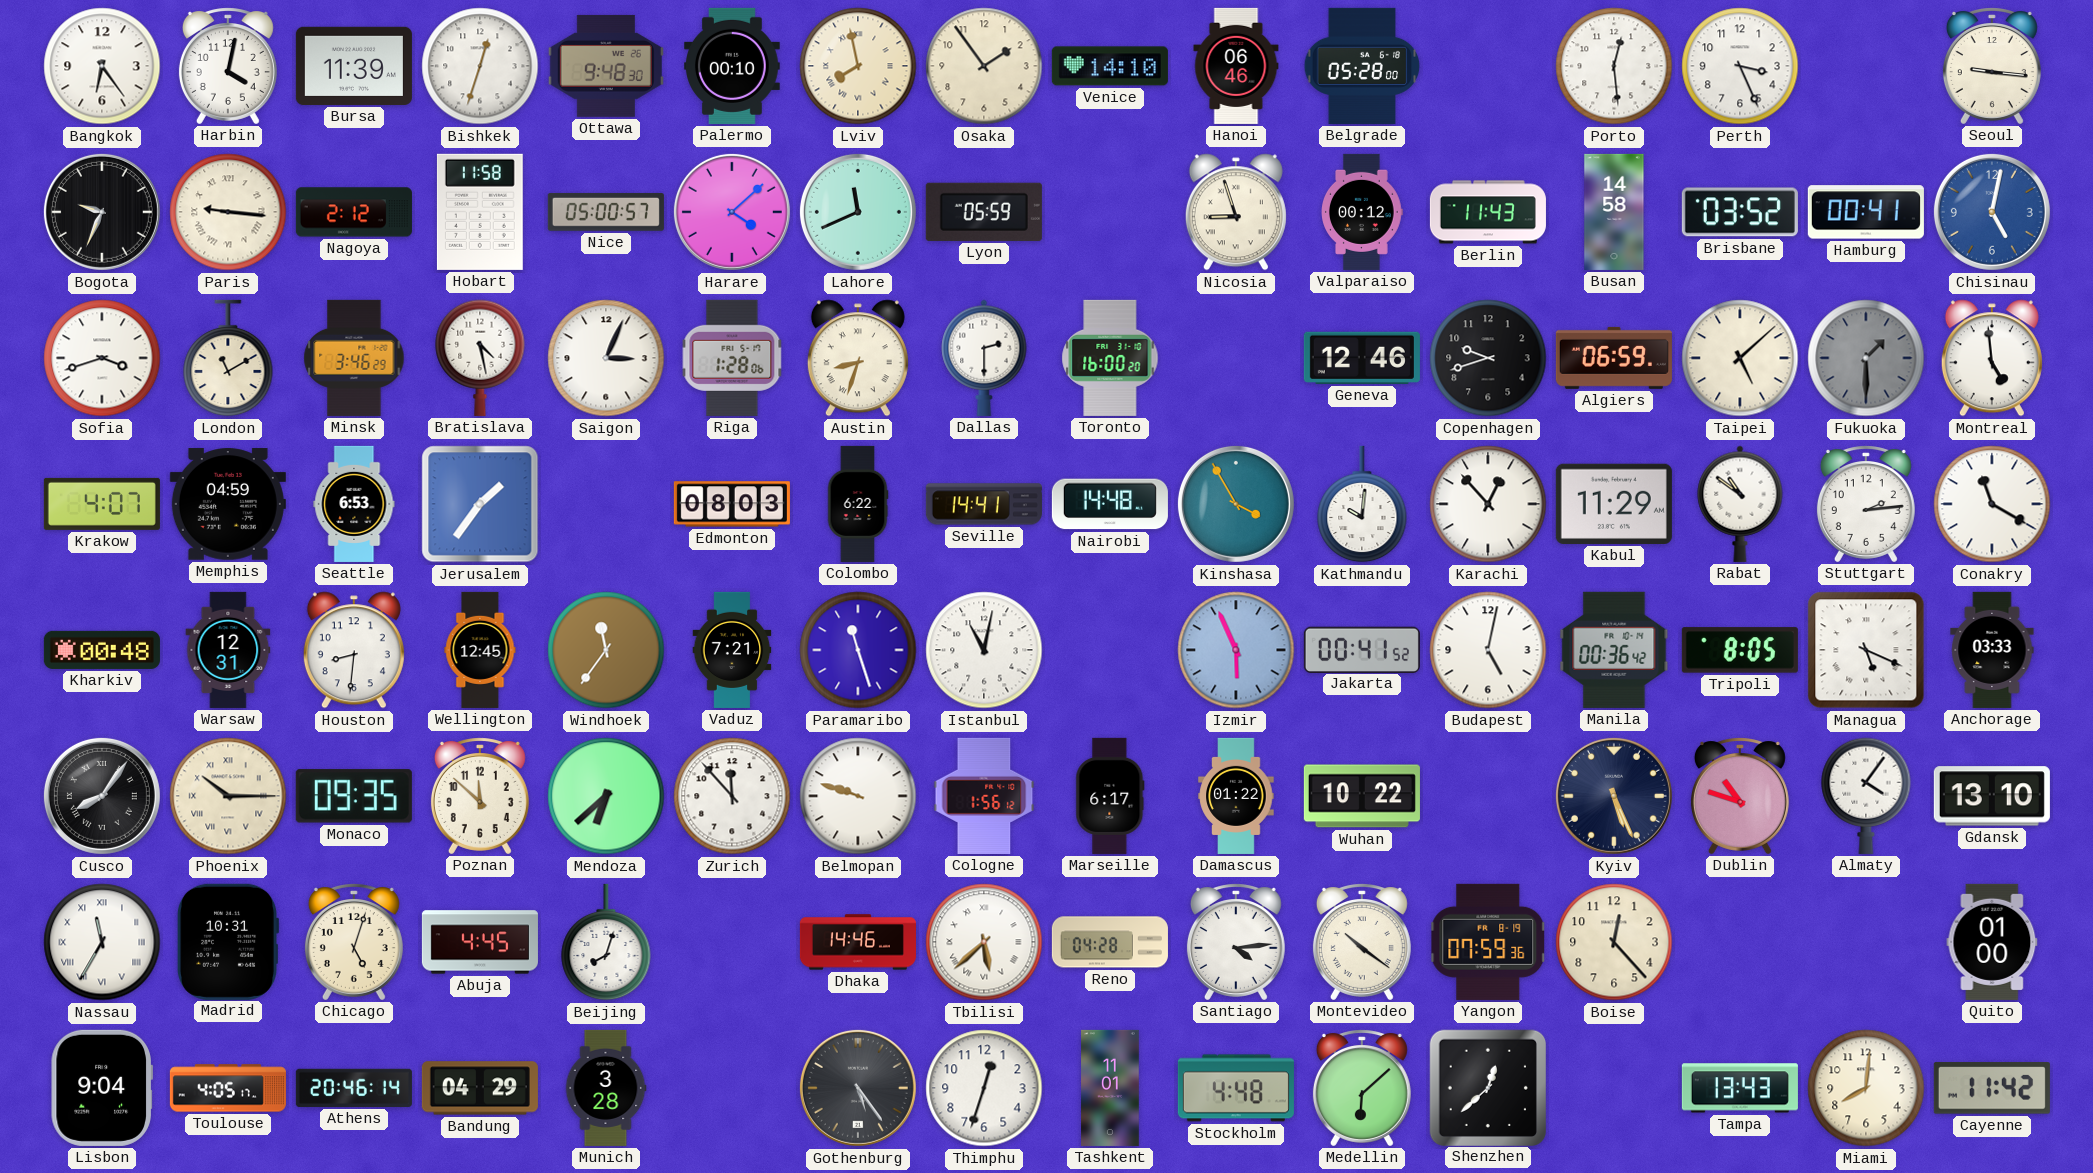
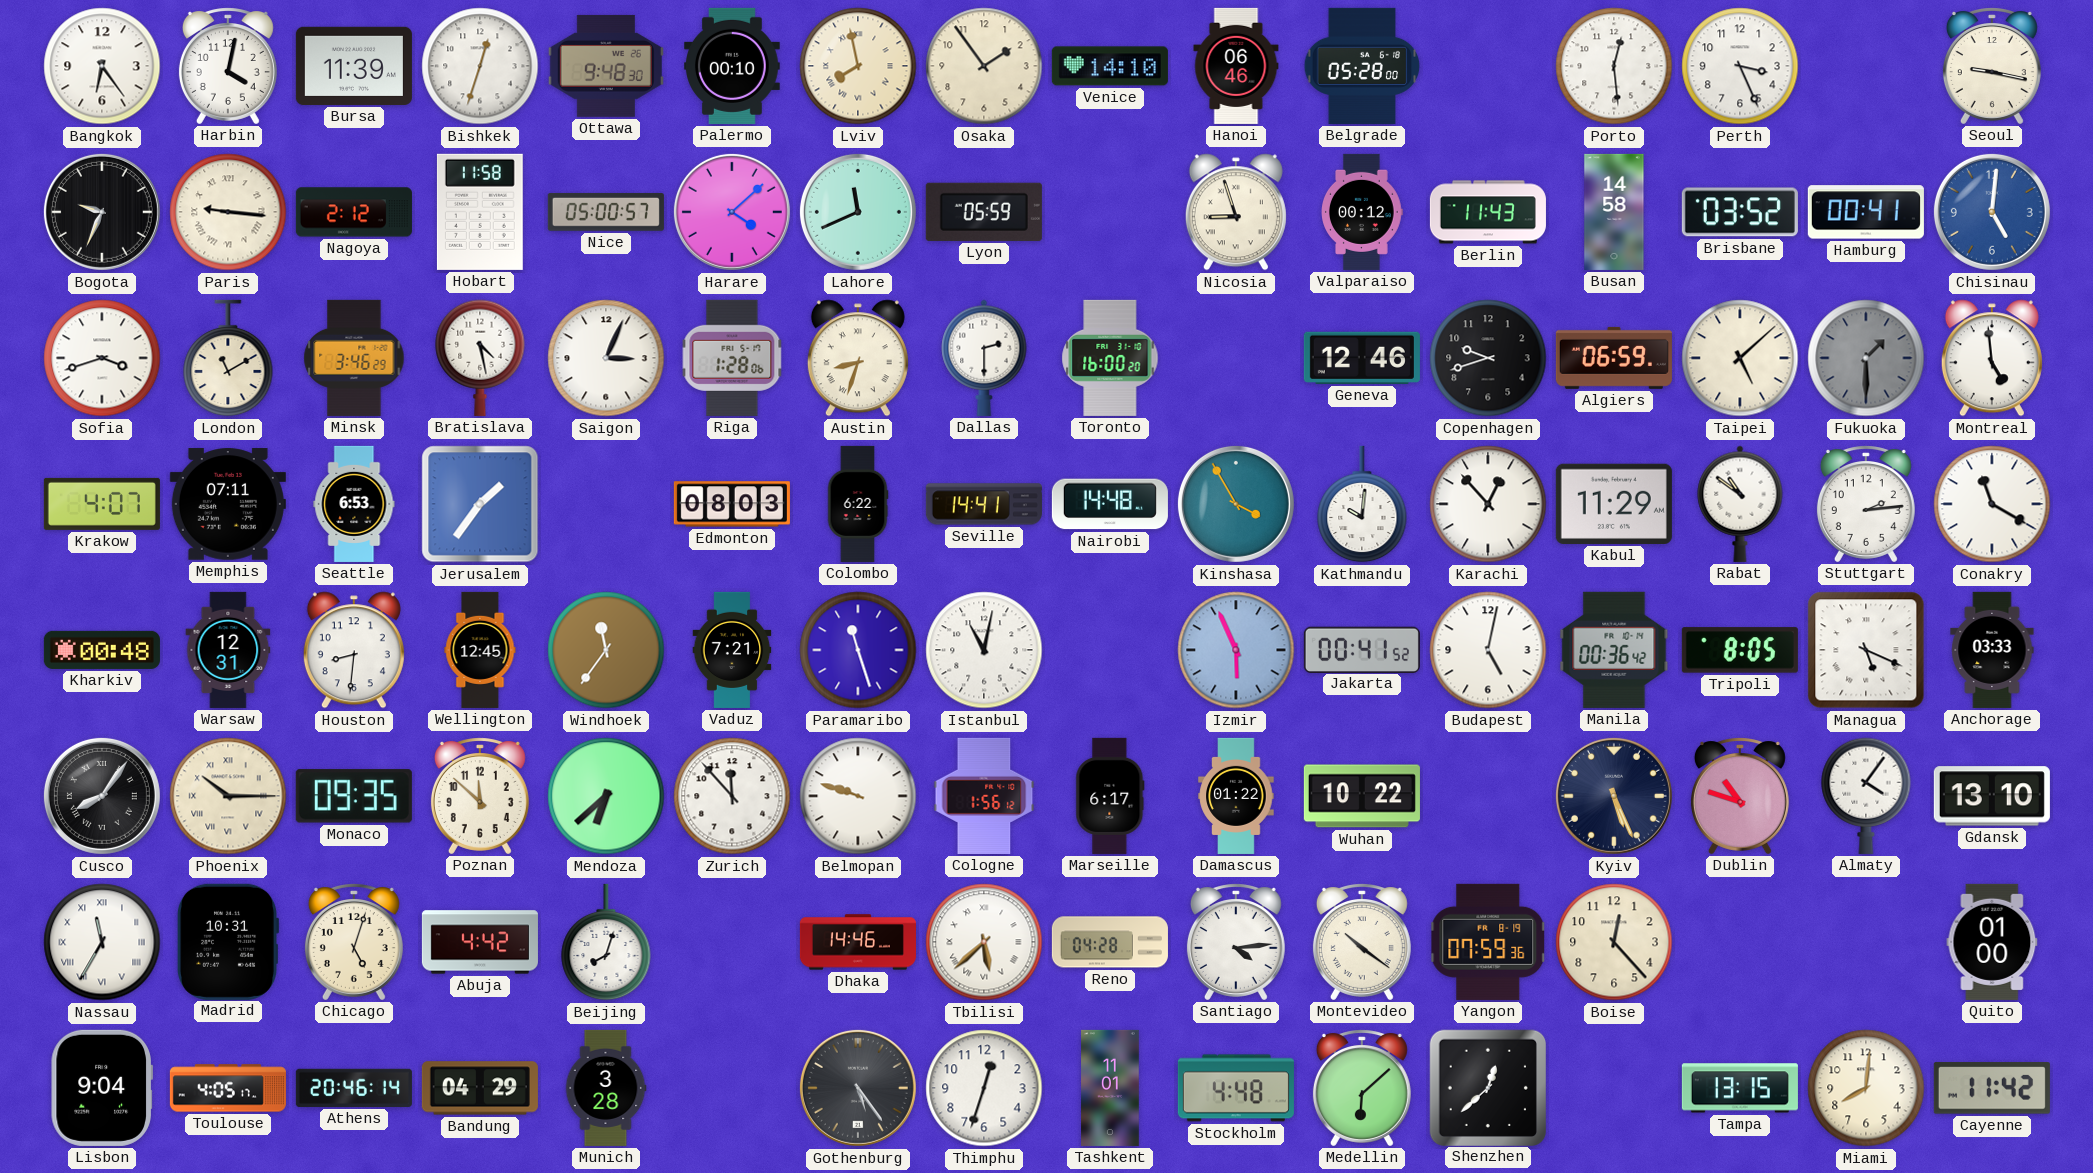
Seoul: 9:16 -> 9:17 (1992, 66)
Chisinau: 5:02 -> 5:01 (1992, 212)
Memphis: 04:59 -> 07:11 (228, 504)
Abuja: 4:45 -> 4:42 (480, 942)
Tampa: 13:43 -> 13:15 (1740, 1088)
